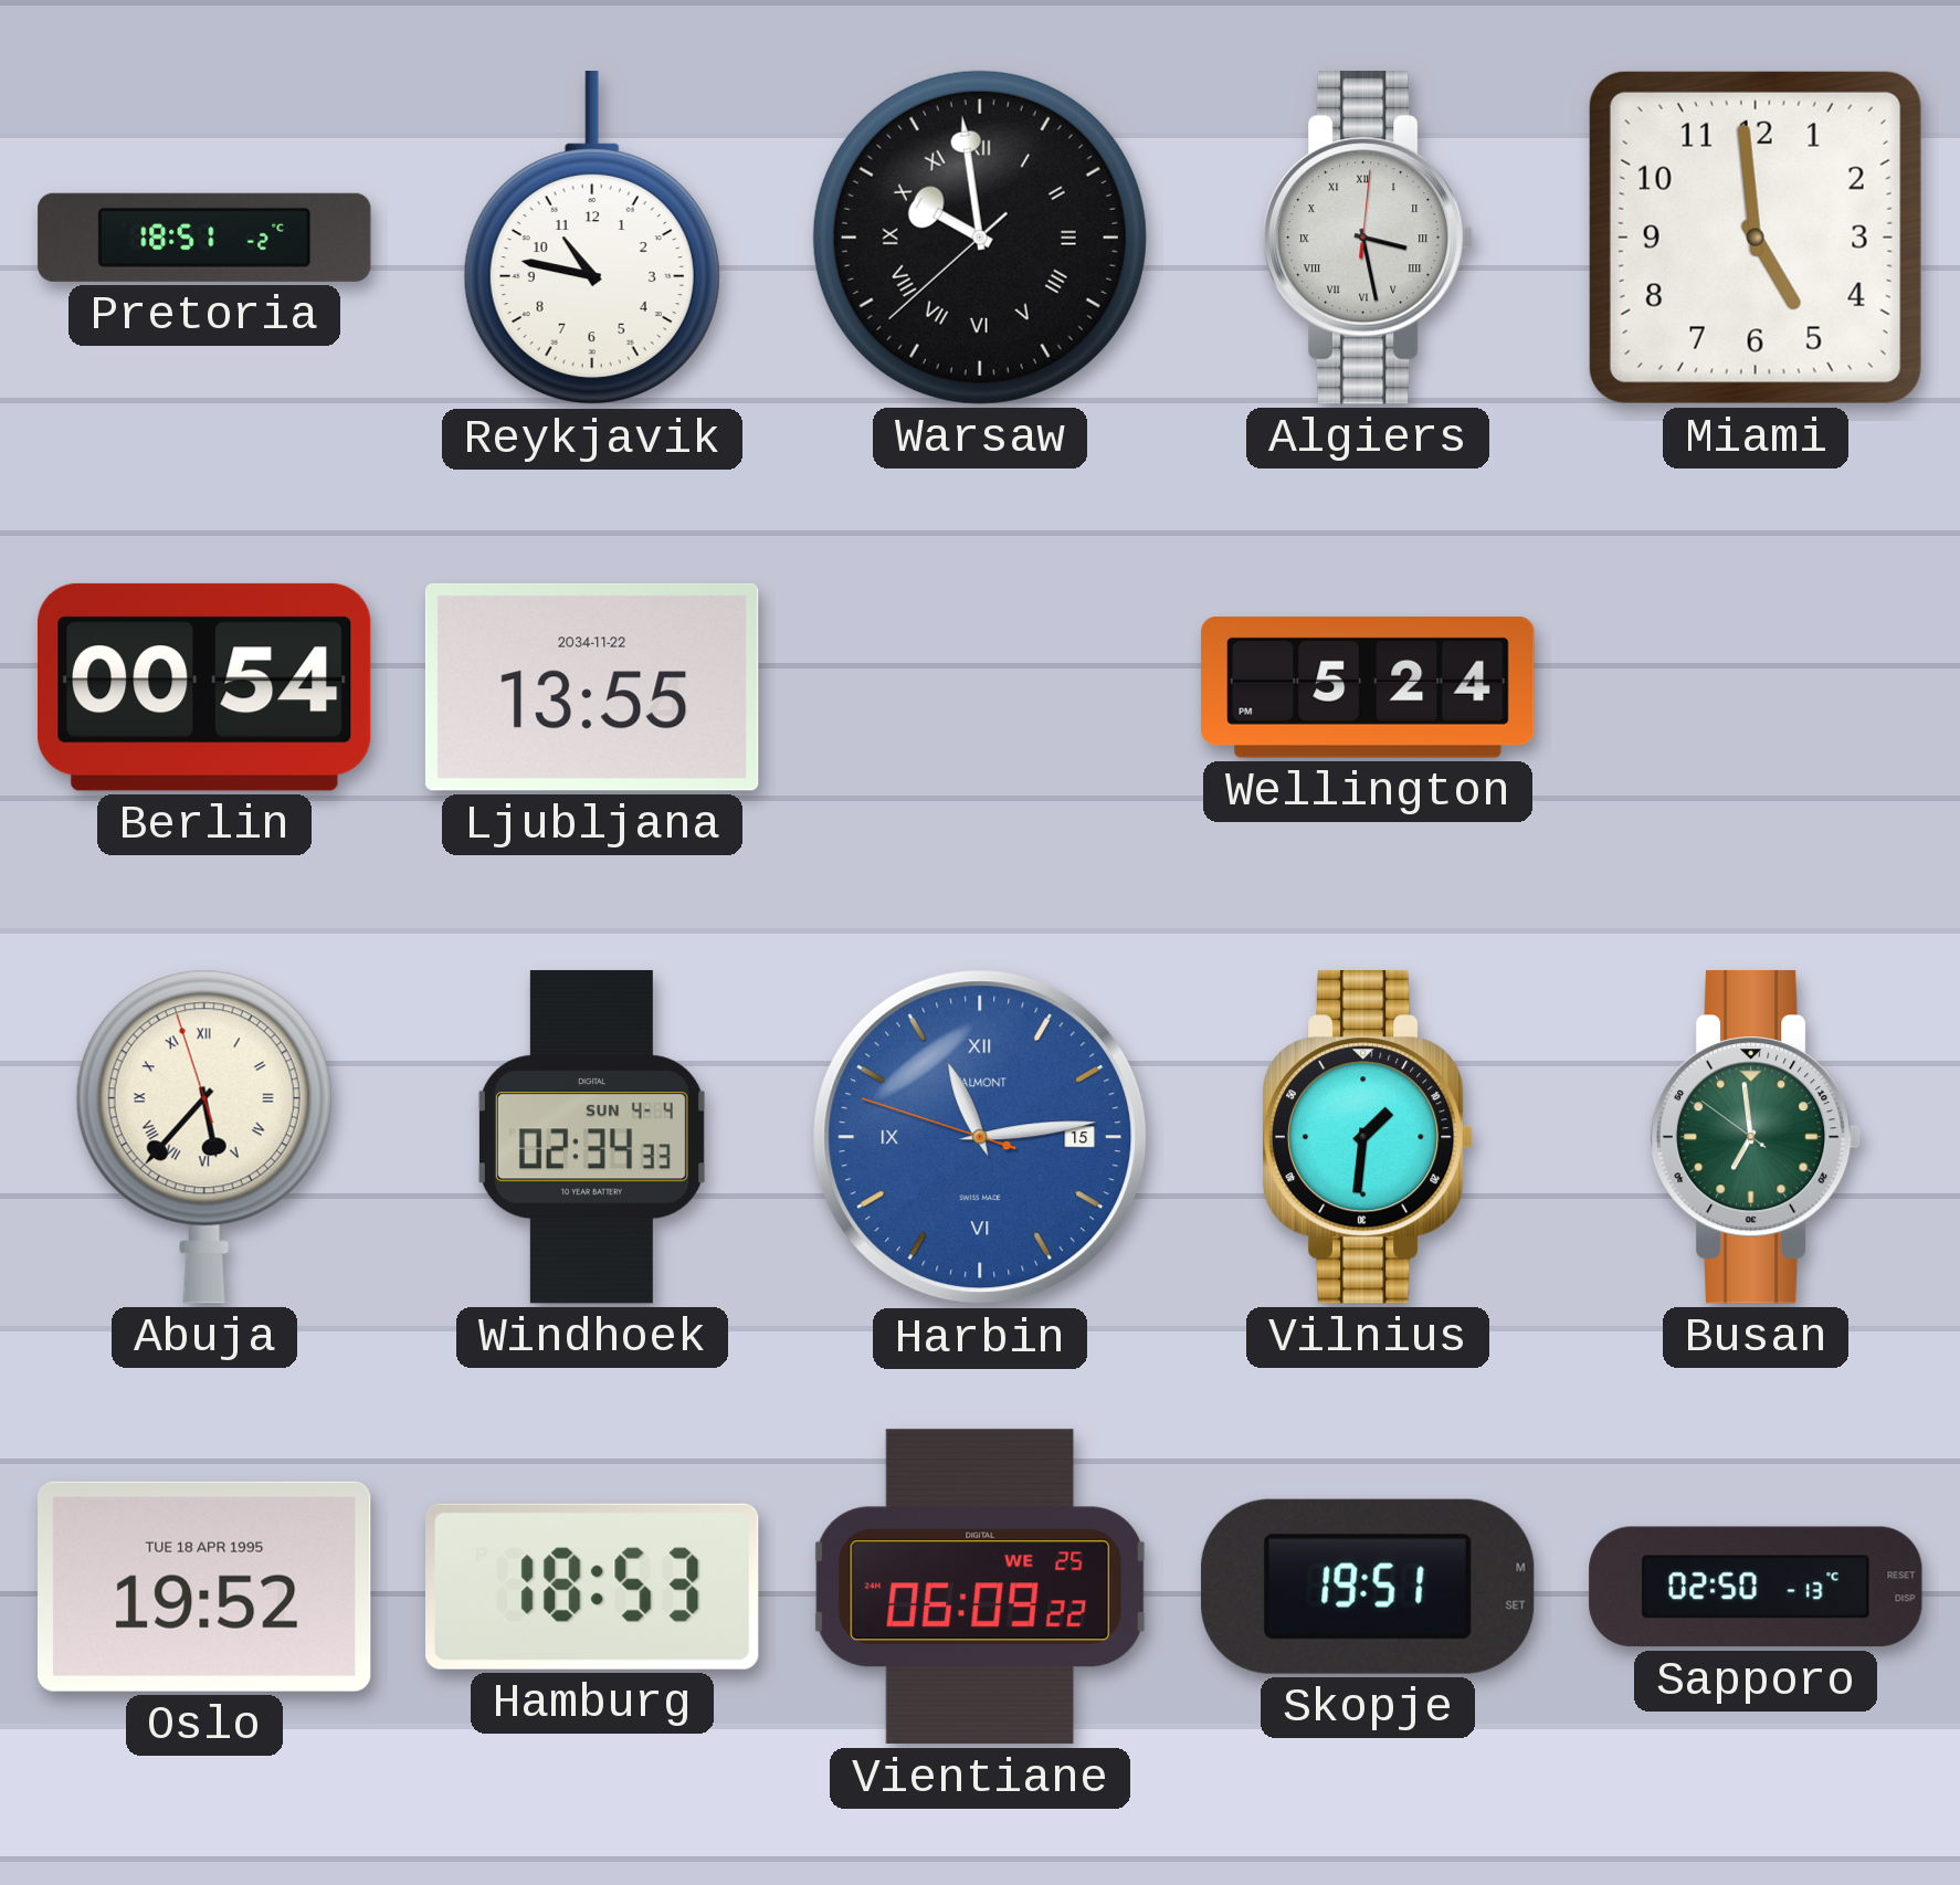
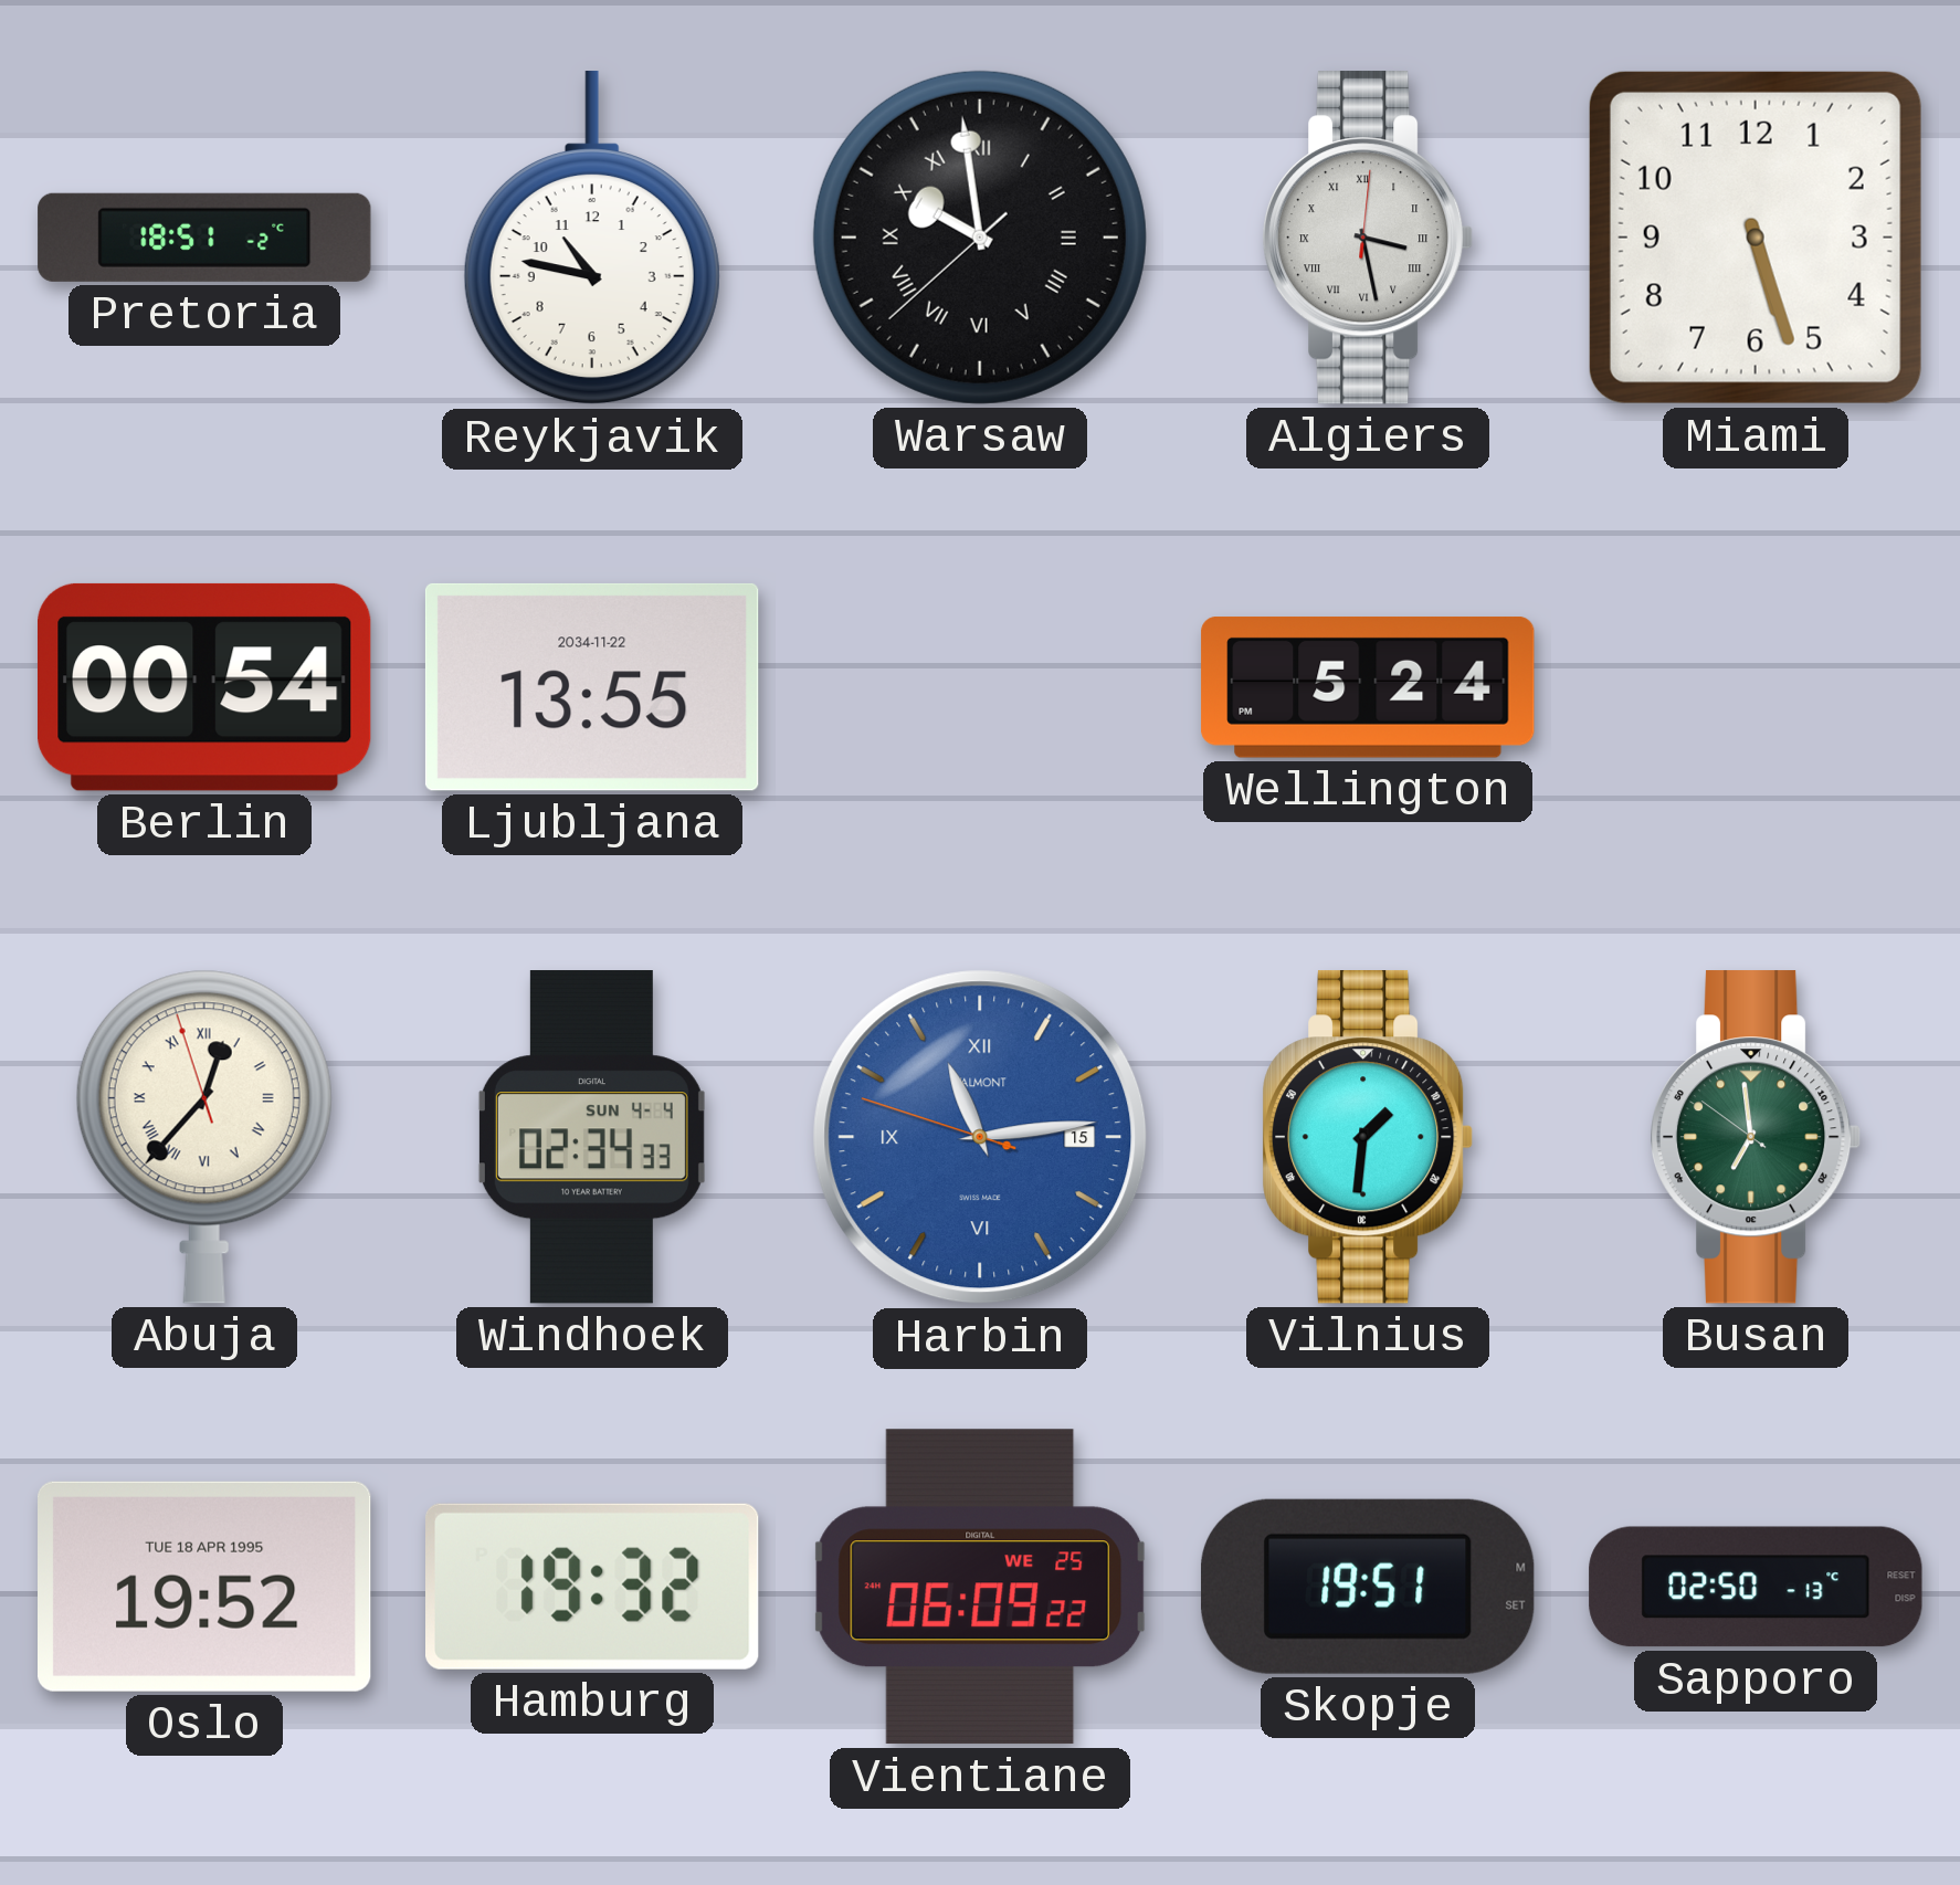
Miami: 4:59 -> 5:27 (1756, 238)
Abuja: 5:36 -> 12:36 (204, 1137)
Hamburg: 18:53 -> 19:32 (593, 1587)
